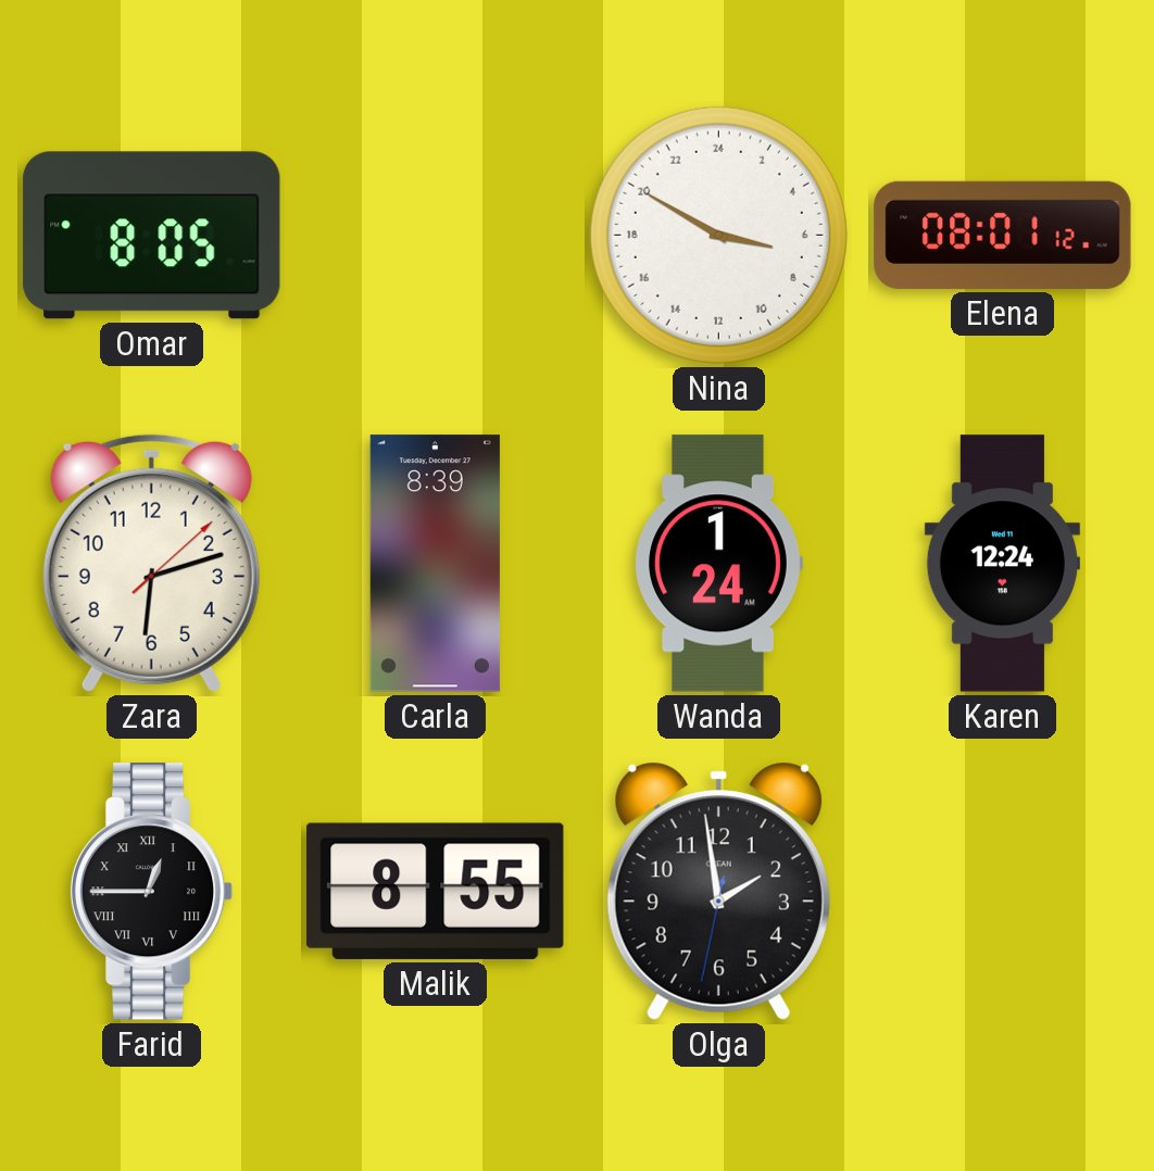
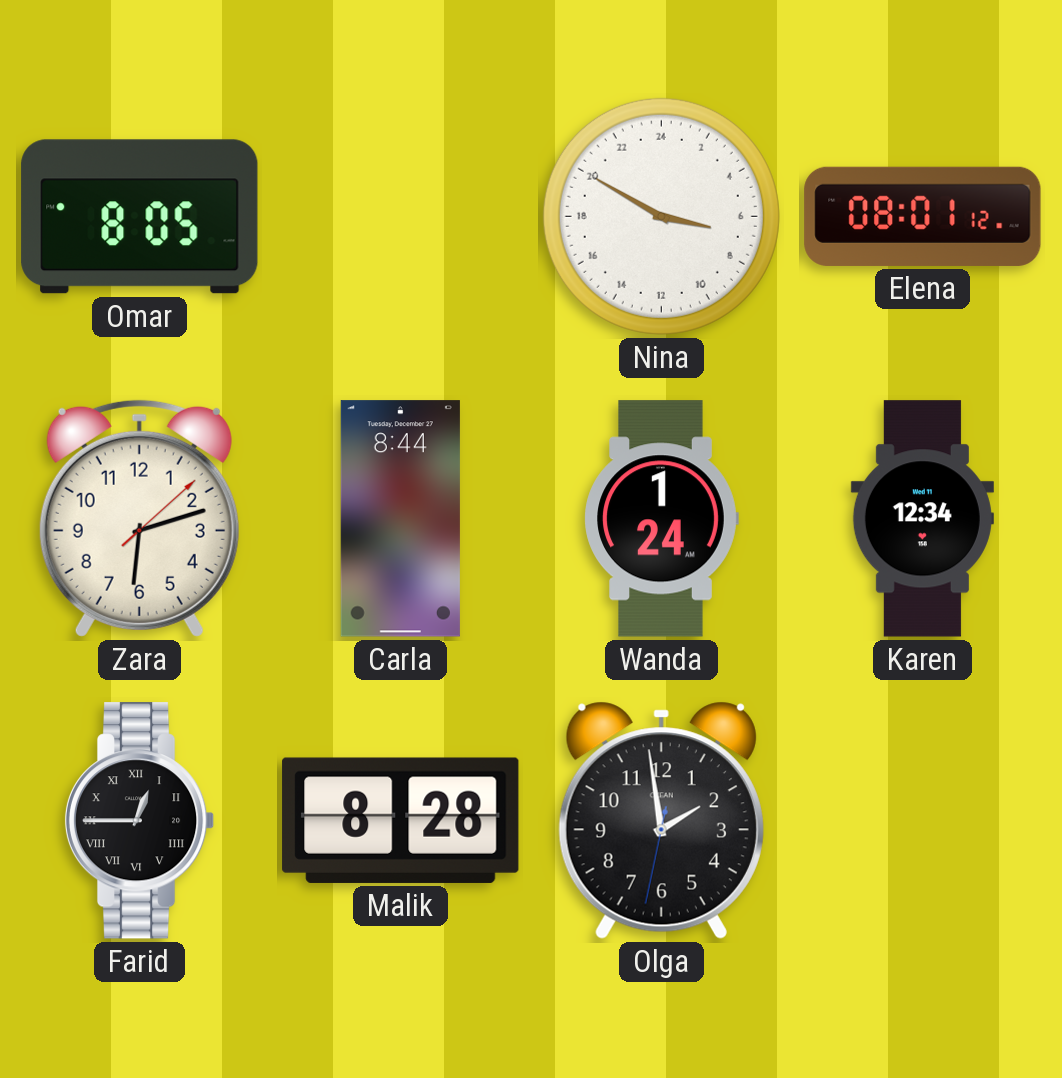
Carla: 8:39 -> 8:44 (400, 519)
Karen: 12:24 -> 12:34 (922, 519)
Malik: 8:55 -> 8:28 (401, 820)
